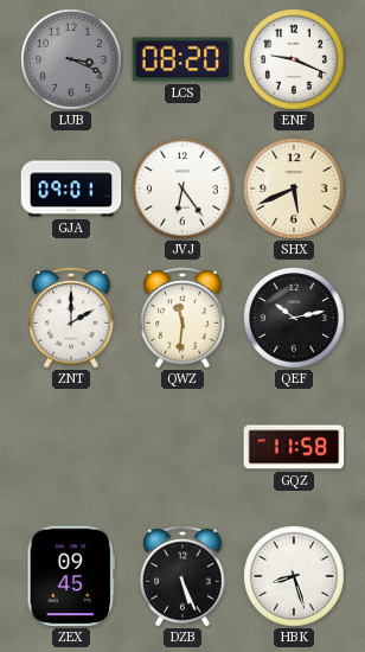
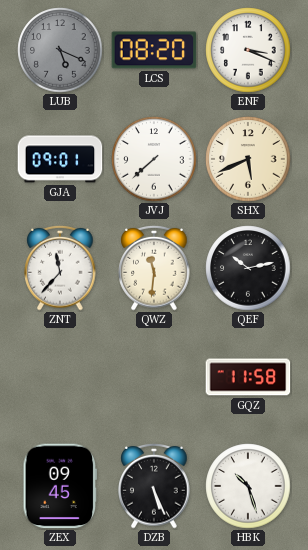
LUB: 3:19 -> 5:19 (60, 50)
ENF: 9:19 -> 3:19 (248, 50)
JVJ: 6:24 -> 7:38 (154, 159)
ZNT: 2:00 -> 11:37 (60, 268)
HBK: 8:27 -> 10:27 (248, 486)
